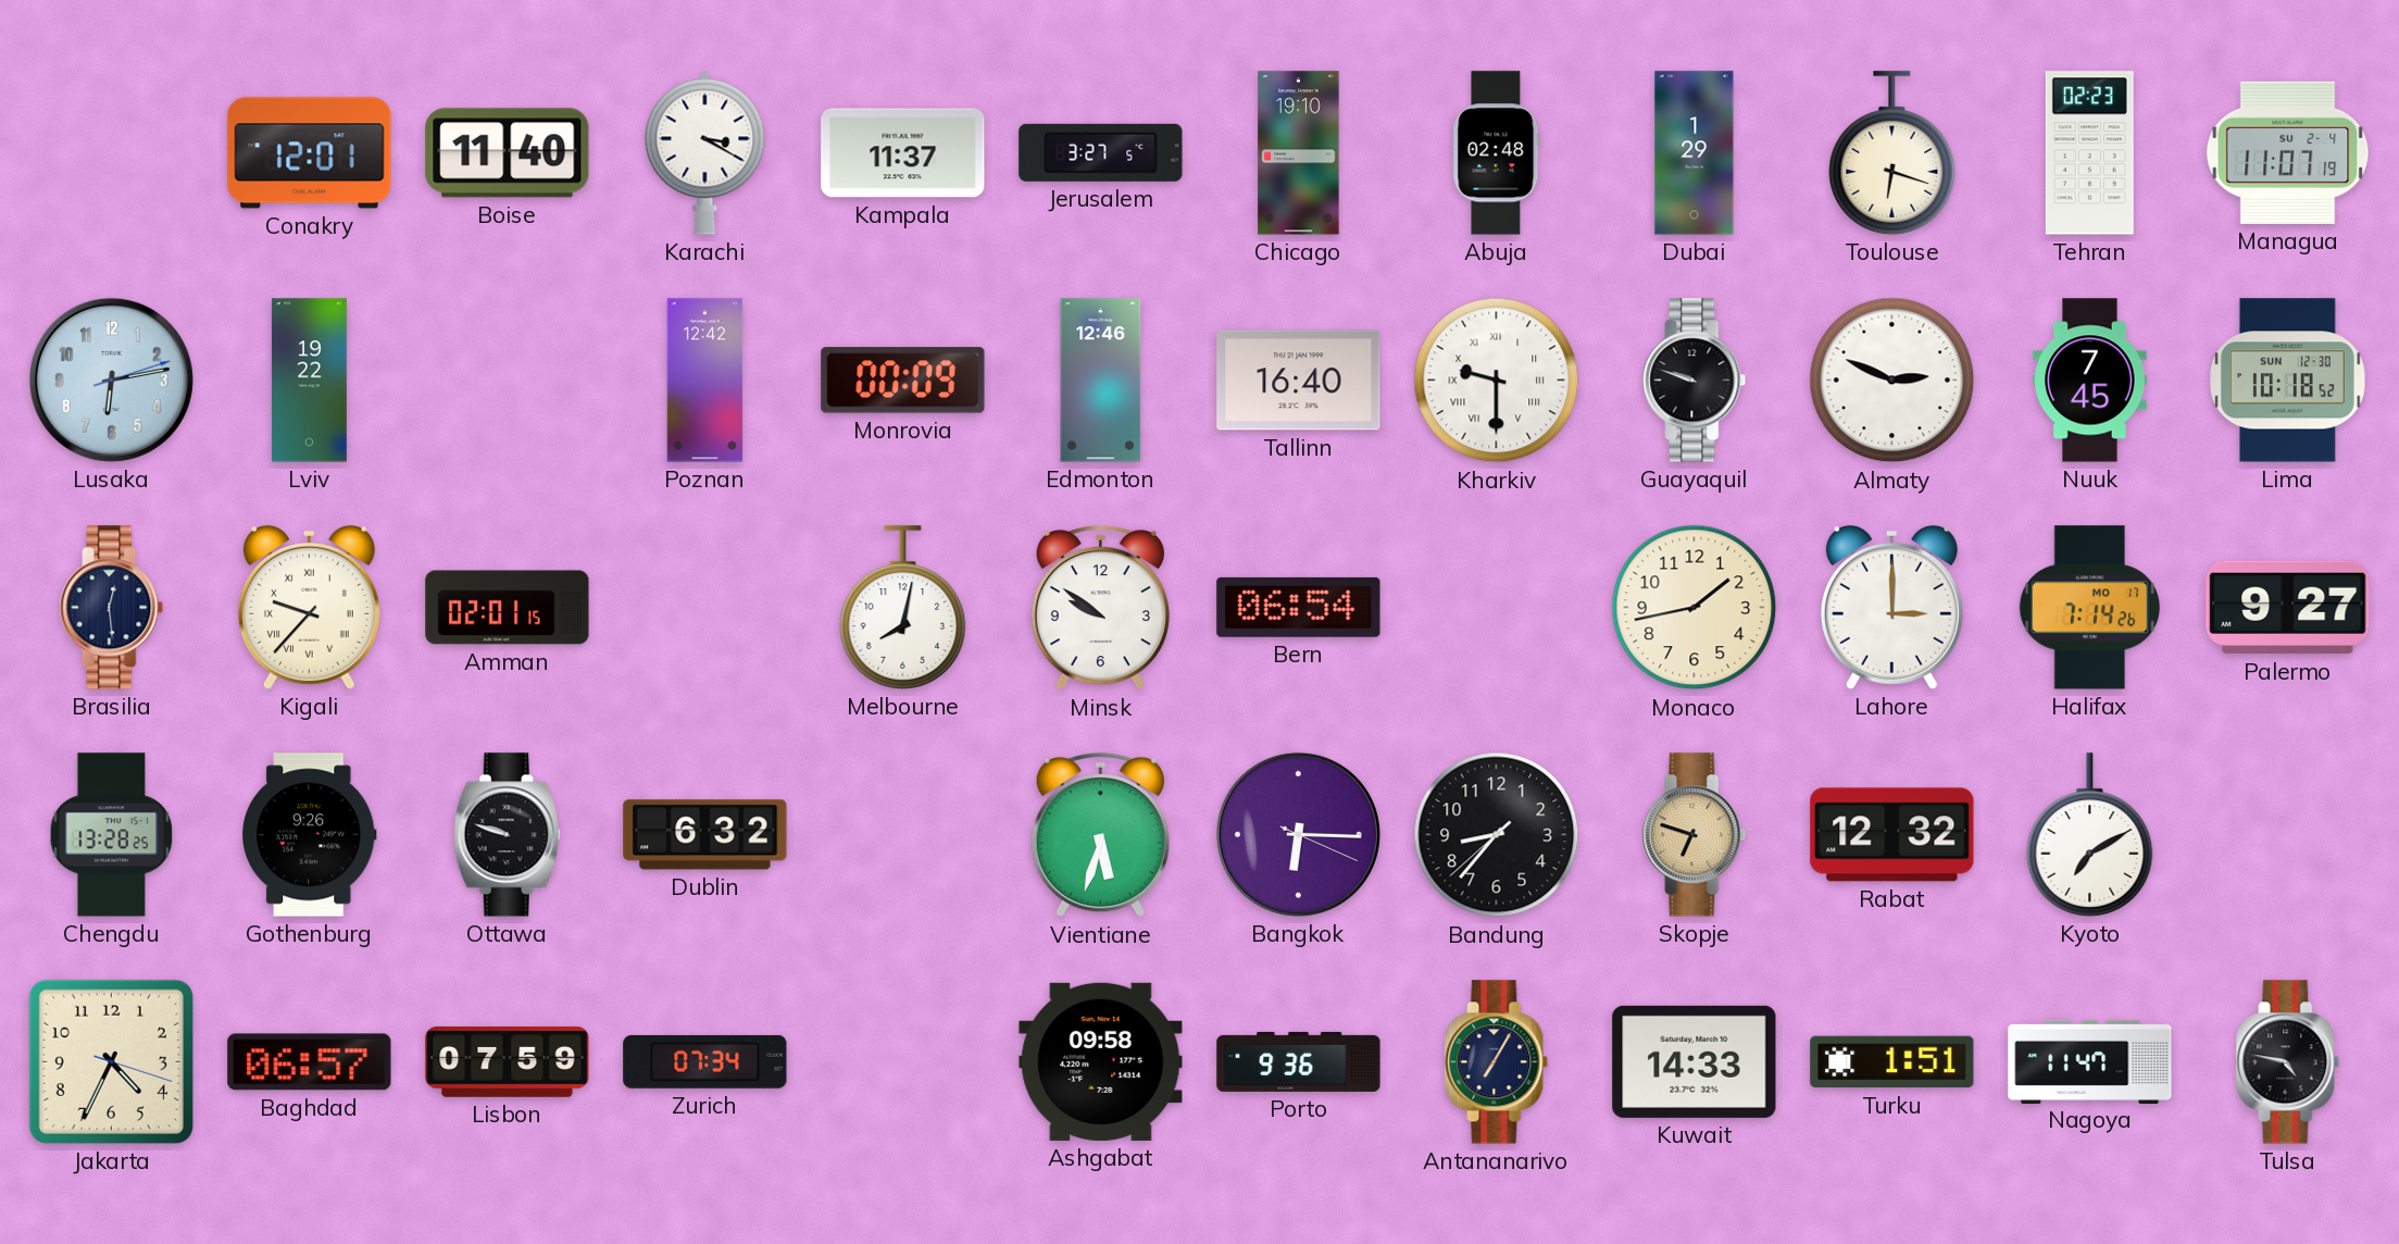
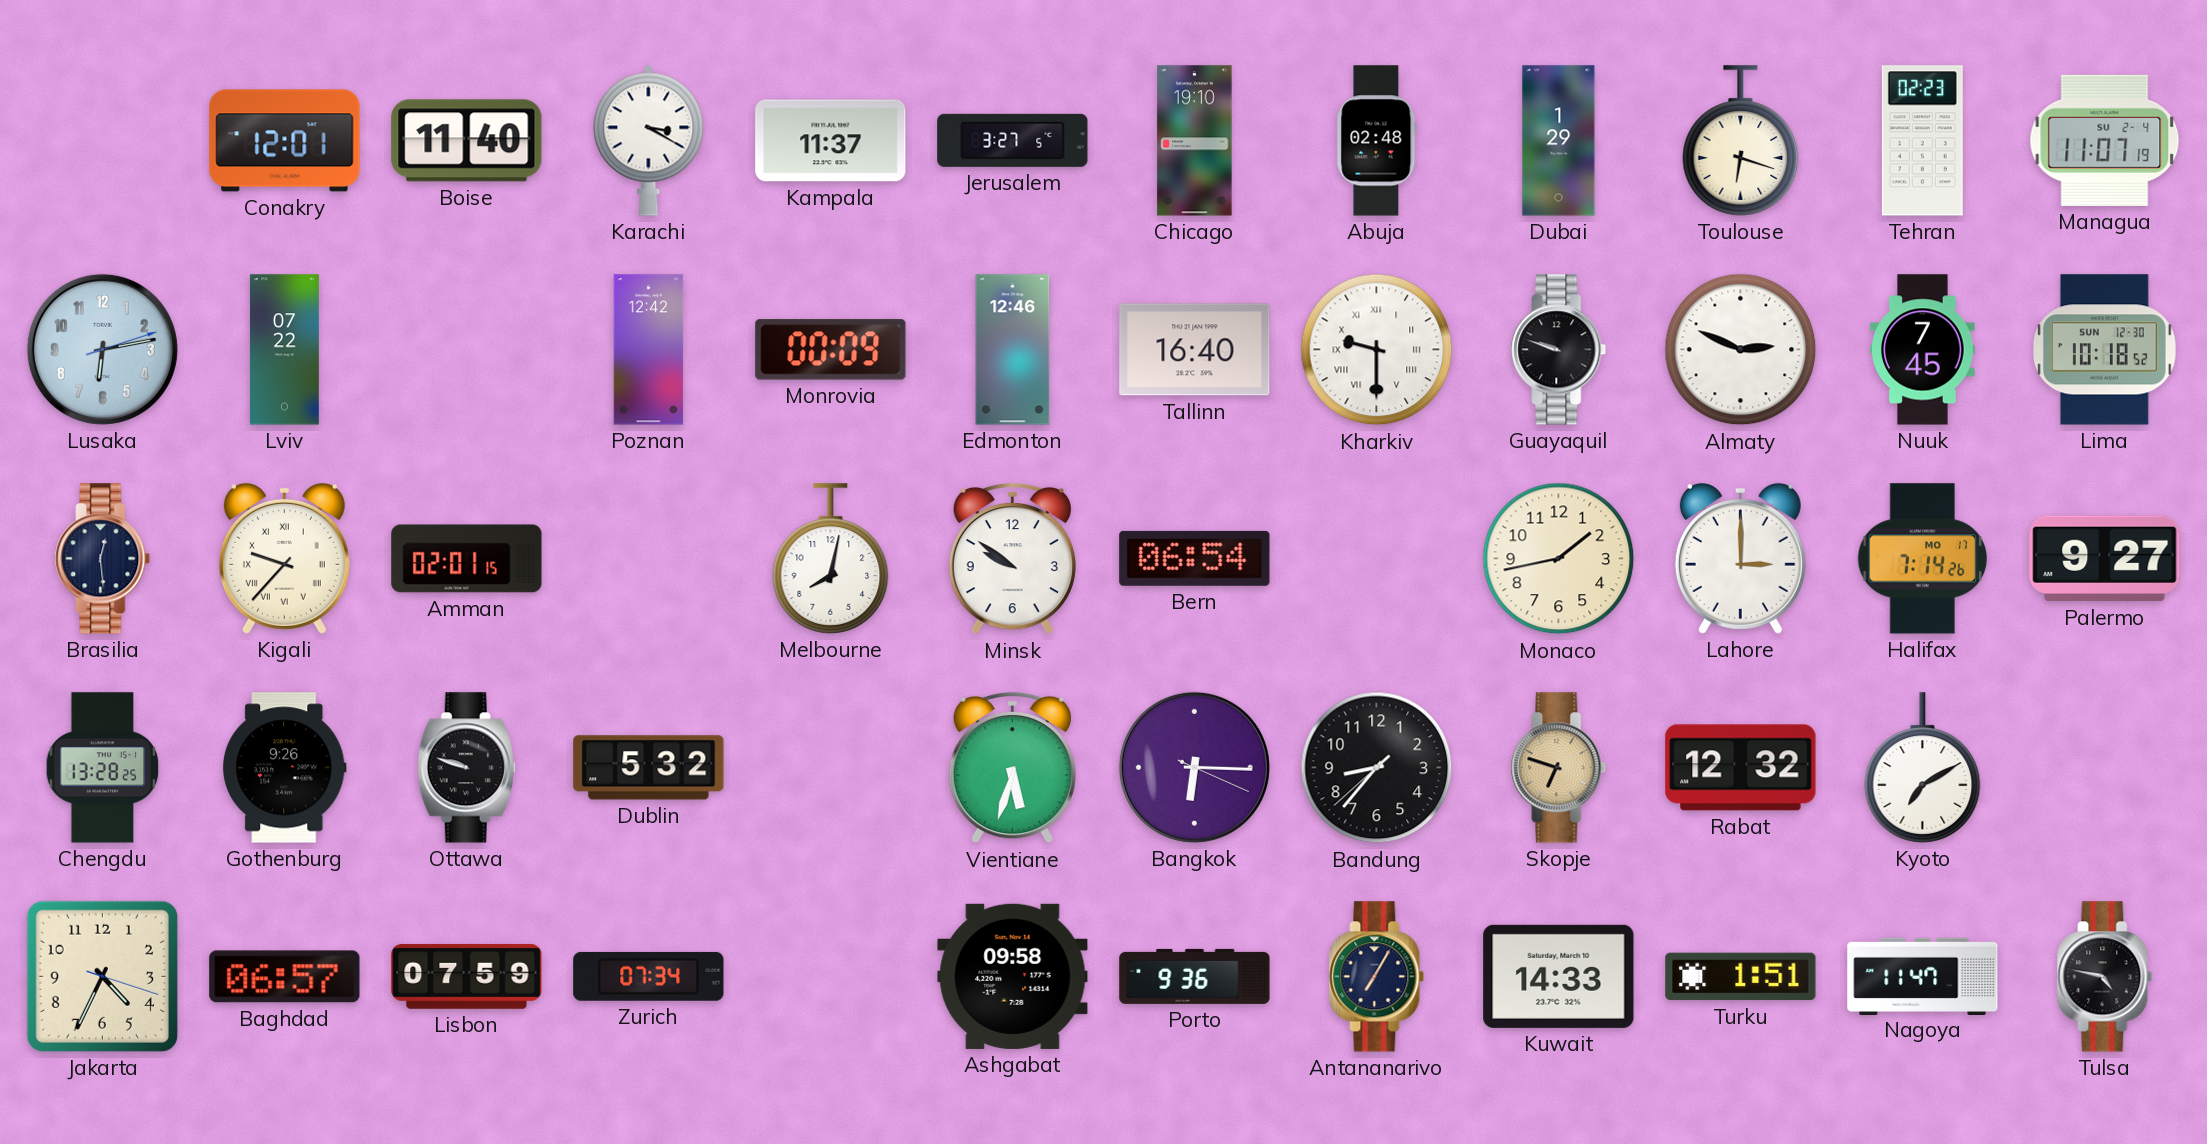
Lviv: 19:22 -> 07:22 (284, 350)
Dublin: 6:32 -> 5:32 (649, 768)
